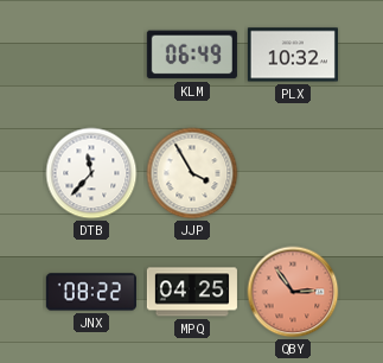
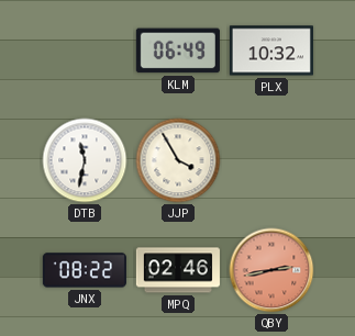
DTB: 11:37 -> 11:32 (85, 160)
MPQ: 04:25 -> 02:46 (178, 270)
QBY: 2:54 -> 2:43 (271, 270)
